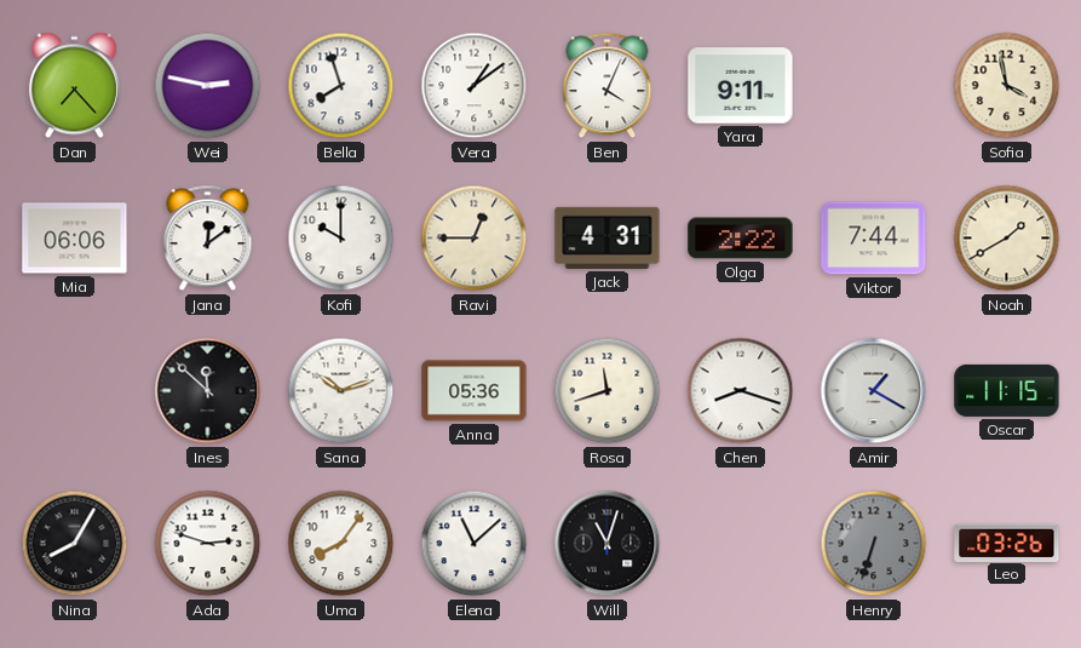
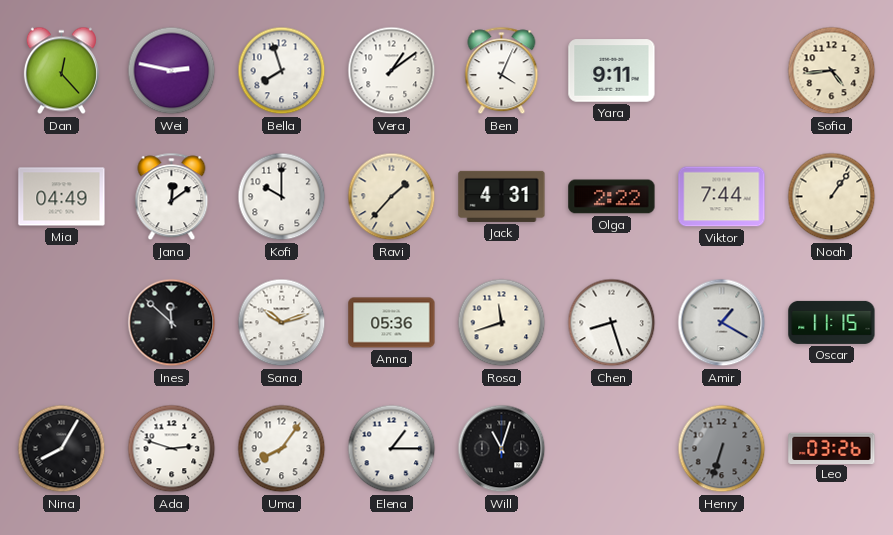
Dan: 7:23 -> 12:23 (61, 71)
Sofia: 3:58 -> 4:44 (832, 71)
Mia: 06:06 -> 04:49 (62, 197)
Ravi: 12:45 -> 1:37 (392, 197)
Noah: 1:40 -> 1:06 (832, 197)
Chen: 8:18 -> 8:27 (612, 323)
Elena: 11:08 -> 1:15 (392, 449)
